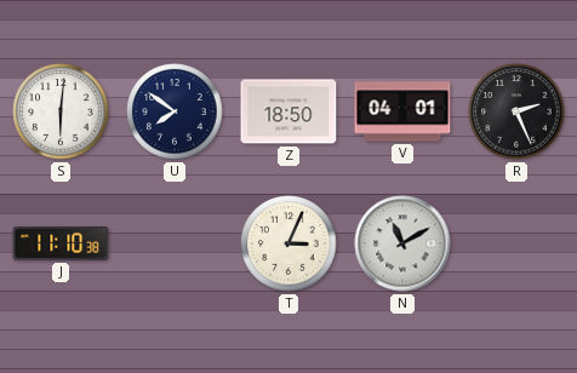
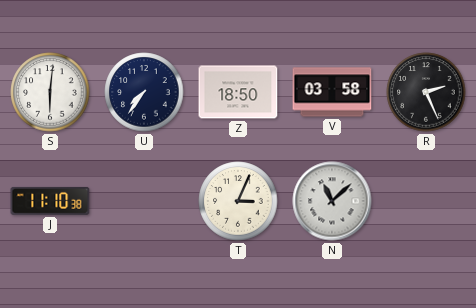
U: 7:51 -> 7:36 (144, 92)
V: 04:01 -> 03:58 (332, 92)
N: 11:10 -> 11:08 (332, 201)
